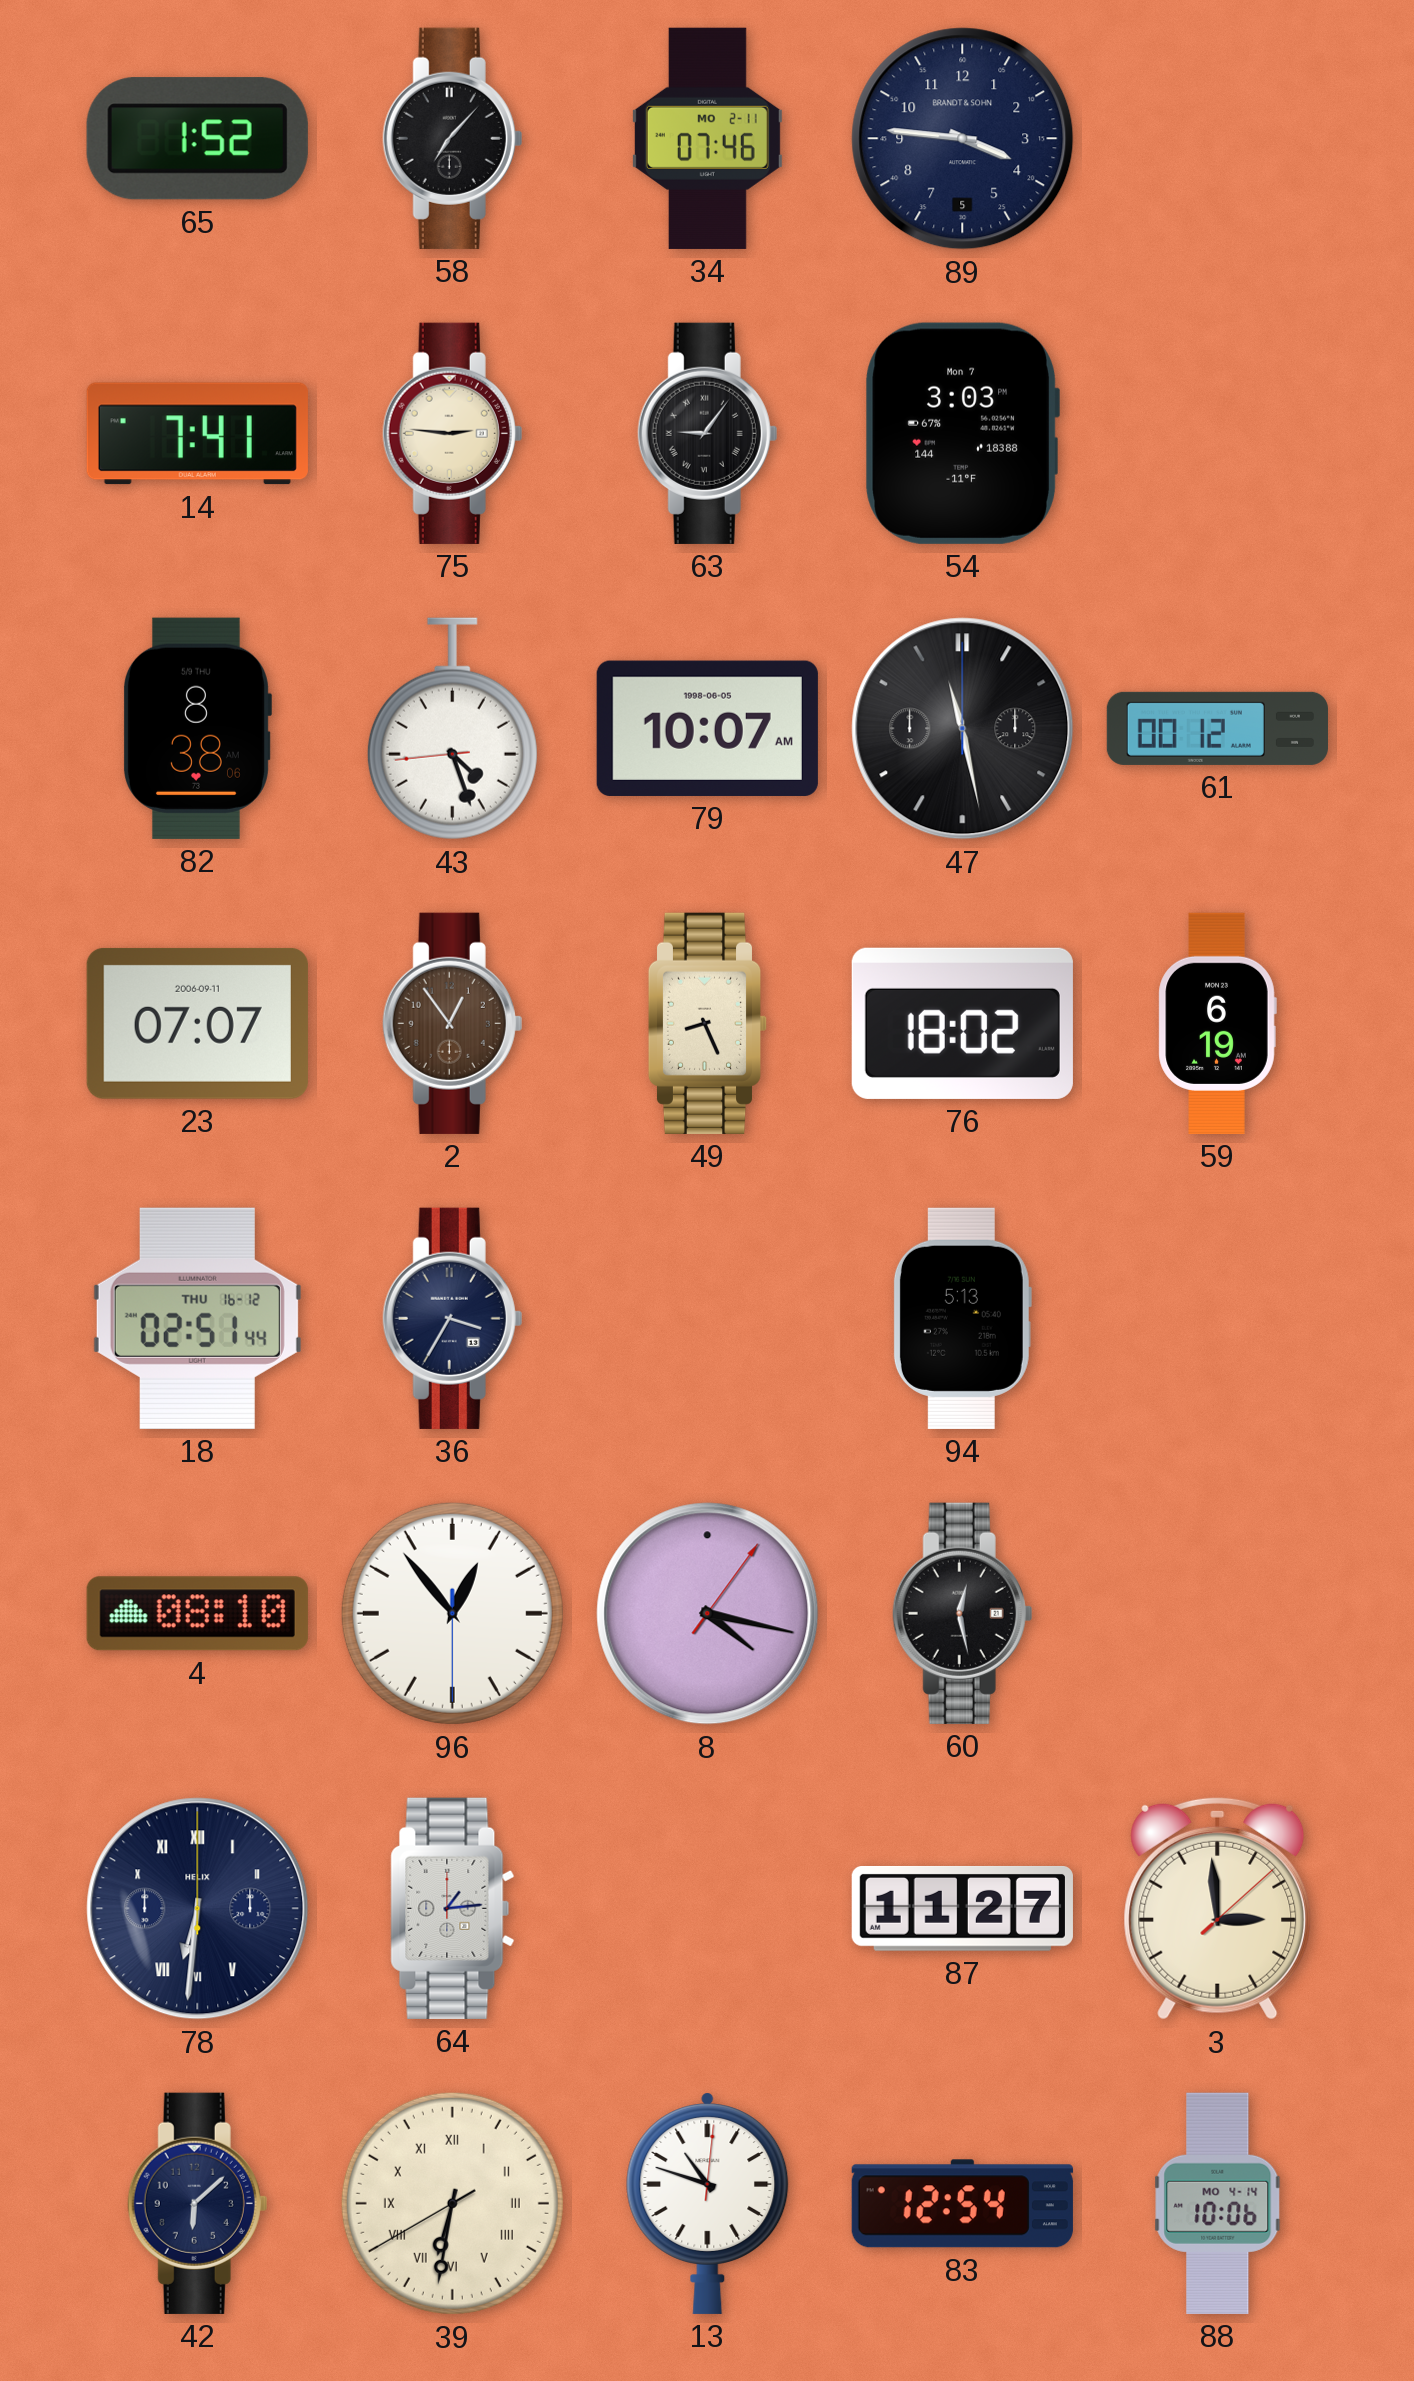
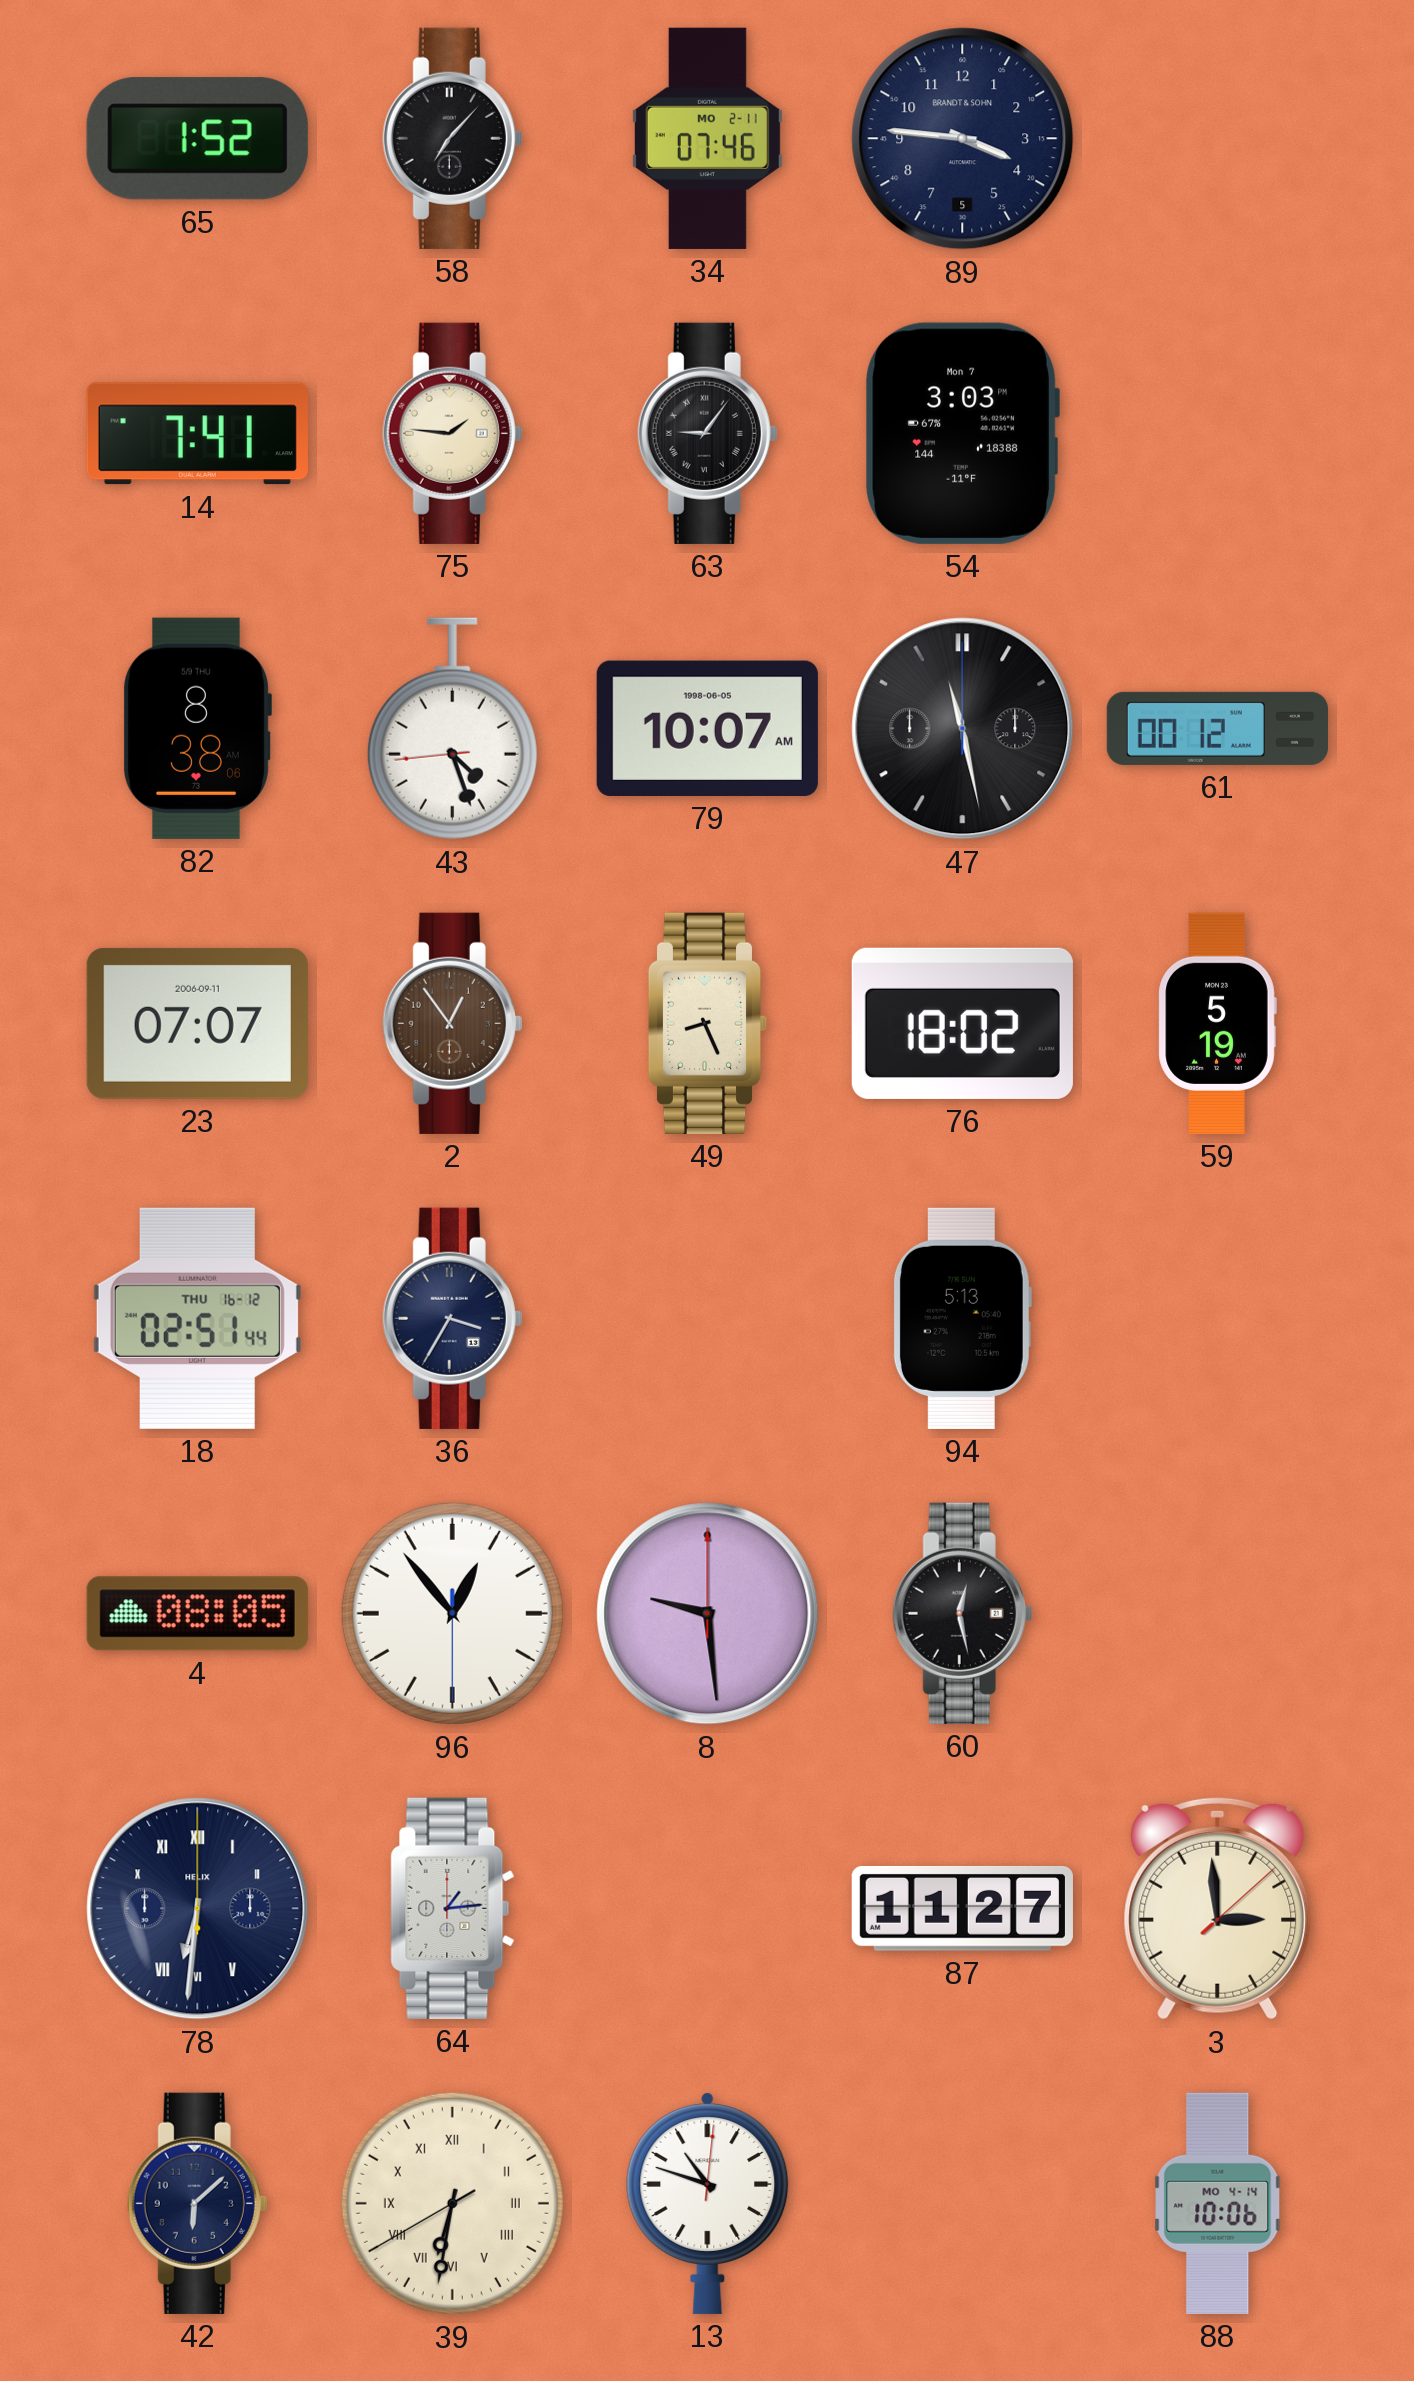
75: 2:46 -> 1:46 (453, 433)
59: 6:19 -> 5:19 (1217, 1023)
4: 08:10 -> 08:05 (197, 1614)
8: 4:17 -> 9:29 (708, 1614)
83: 12:54 -> none (962, 2204)
